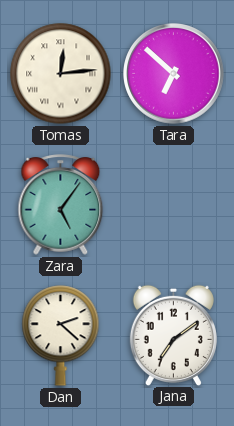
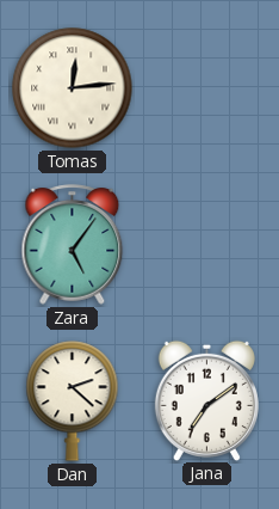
Tara: 6:52 -> none (174, 74)
